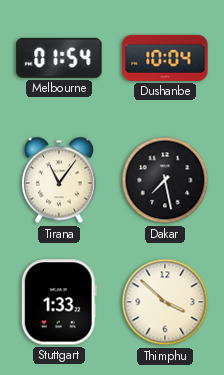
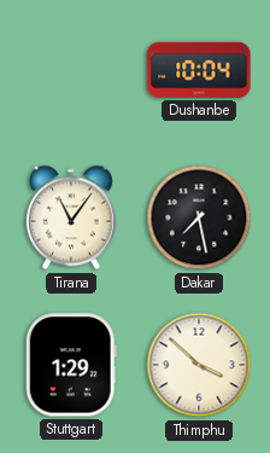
Melbourne: 01:54 -> none (59, 58)
Stuttgart: 1:33 -> 1:29 (71, 365)
